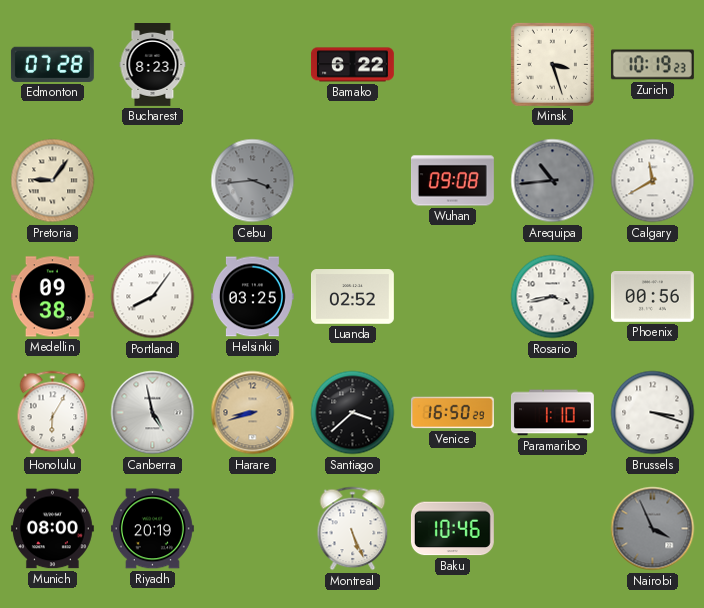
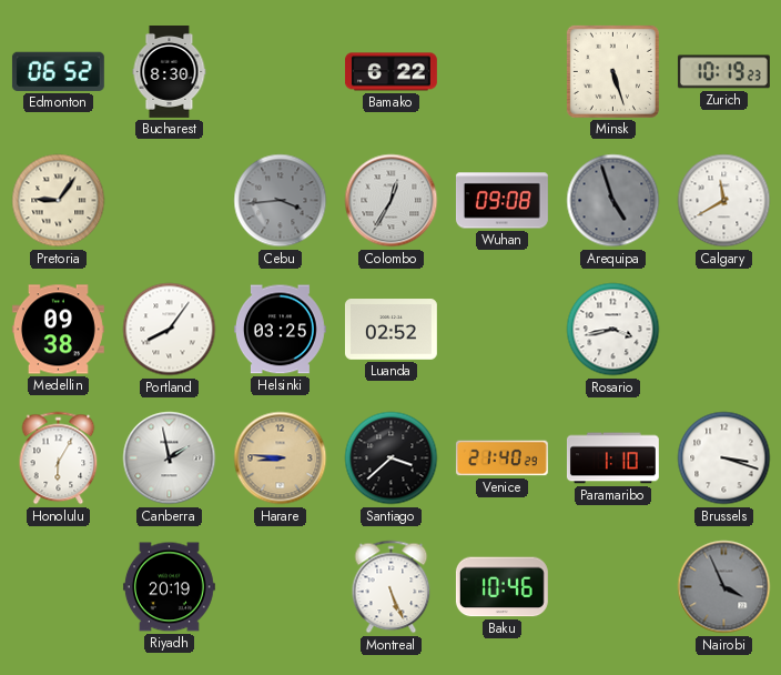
Edmonton: 07:28 -> 06:52 (58, 71)
Bucharest: 8:23 -> 8:30 (170, 72)
Minsk: 3:27 -> 5:27 (612, 71)
Colombo: none -> 12:35 (392, 201)
Arequipa: 10:44 -> 4:57 (613, 201)
Phoenix: 00:56 -> none (652, 297)
Canberra: 4:58 -> 1:58 (170, 459)
Harare: 8:42 -> 8:46 (281, 459)
Venice: 16:50 -> 21:40 (501, 459)
Munich: 08:00 -> none (52, 529)
